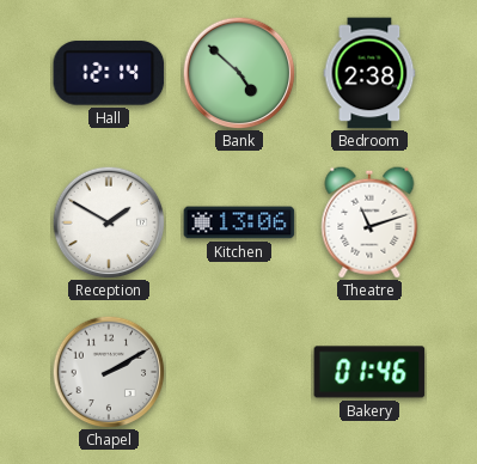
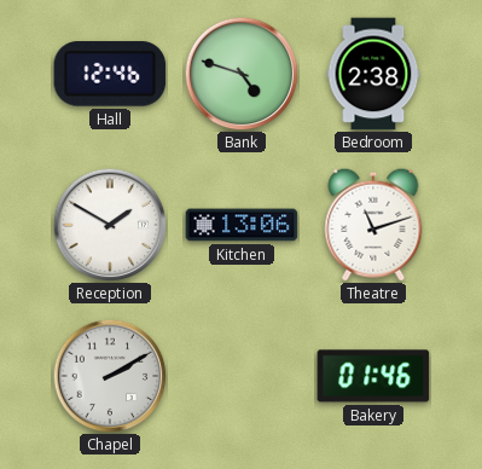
Hall: 12:14 -> 12:46 (110, 74)
Bank: 4:52 -> 4:48 (242, 74)
